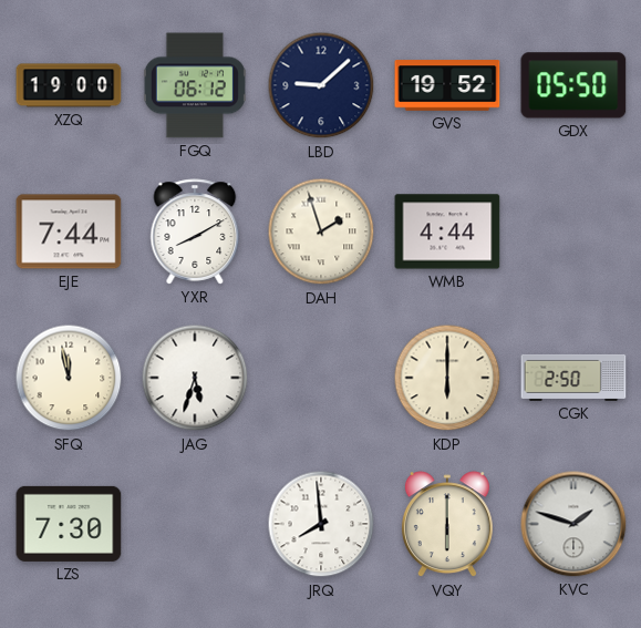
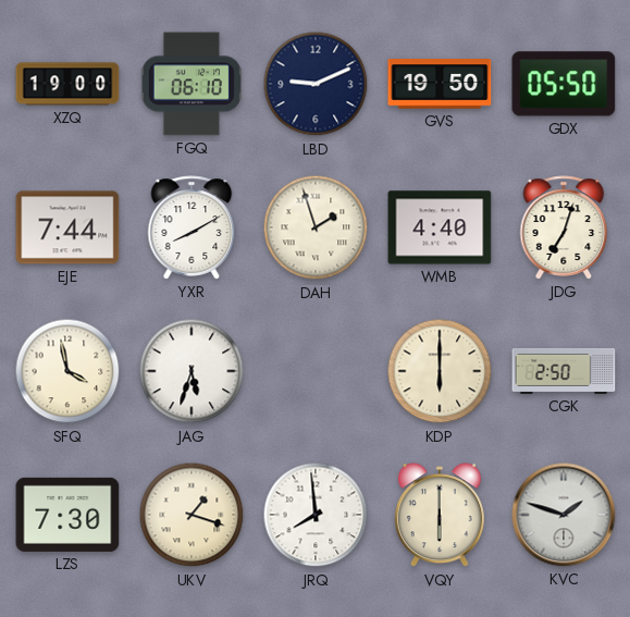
FGQ: 06:12 -> 06:10 (192, 84)
LBD: 9:08 -> 9:11 (316, 84)
GVS: 19:52 -> 19:50 (440, 84)
WMB: 4:44 -> 4:40 (440, 227)
JDG: none -> 7:03 (564, 227)
SFQ: 11:58 -> 3:58 (67, 371)
UKV: none -> 1:18 (192, 515)
